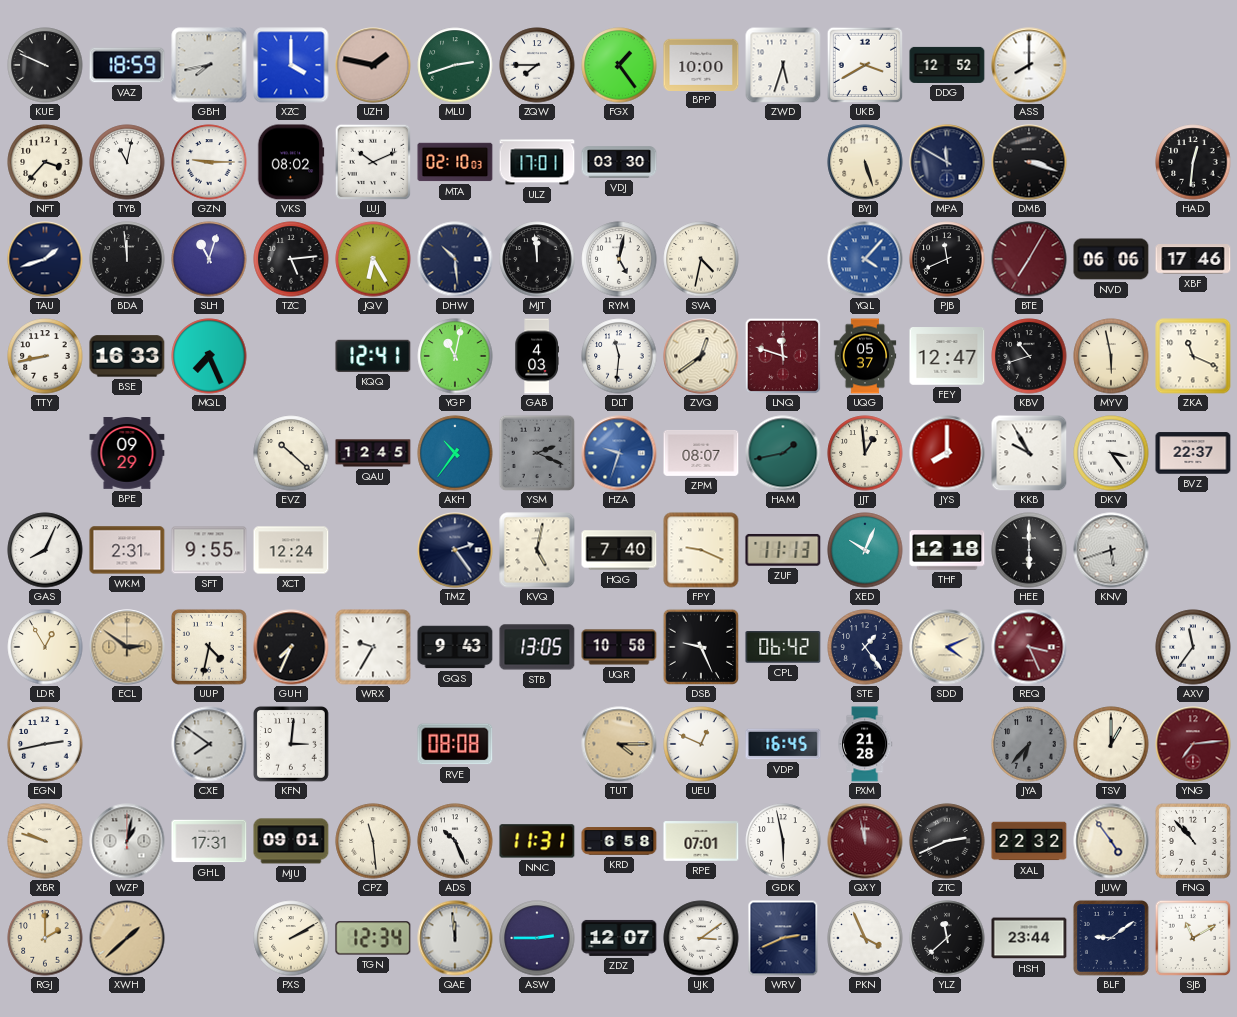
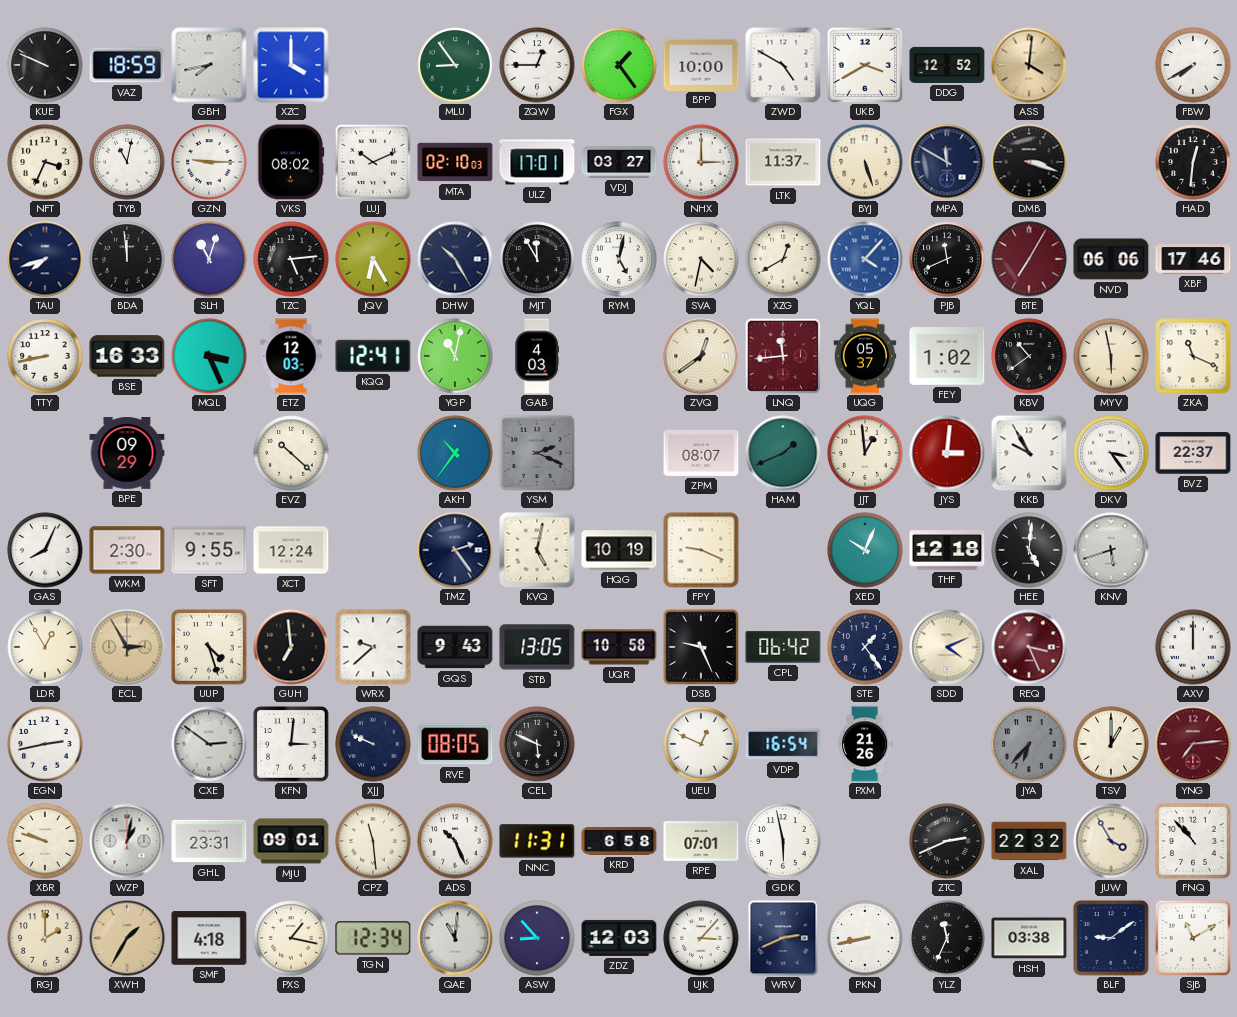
UZH: 1:47 -> none (373, 65)
MLU: 2:42 -> 8:54 (455, 65)
ZQW: 7:45 -> 12:45 (537, 65)
ZWD: 5:33 -> 4:50 (783, 65)
ASS: 8:00 -> 4:01 (1029, 65)
ASS dial: white -> champagne (1029, 65)
FBW: none -> 7:40 (1193, 65)
NFT: 3:37 -> 3:34 (45, 162)
VDJ: 03:30 -> 03:27 (619, 162)
NHX: none -> 3:00 (701, 162)
LTK: none -> 11:37 (783, 162)
TAU: 1:42 -> 7:42 (45, 259)
DHW: 10:29 -> 10:25 (455, 259)
MJT: 11:59 -> 11:55 (537, 259)
XZG: none -> 12:40 (783, 259)
MQL: 7:26 -> 3:26 (209, 356)
ETZ: none -> 12:03 (291, 356)
DLT: 11:31 -> none (619, 356)
LNQ: 11:48 -> 11:44 (783, 356)
FEY: 12:47 -> 1:02 (947, 356)
KBV: 10:42 -> 10:39 (1029, 356)
QAU: 12:45 -> none (373, 453)
HZA: 9:33 -> none (619, 453)
HAM: 1:43 -> 1:41 (783, 453)
JYS: 8:00 -> 3:01 (947, 453)
WKM: 2:31 -> 2:30 (127, 550)
HQG: 7:40 -> 10:19 (619, 550)
ZUF: 11:13 -> none (783, 550)
HEE: 6:00 -> 5:01 (1029, 550)
ECL: 2:51 -> 2:55 (127, 647)
UUP: 4:32 -> 4:27 (209, 647)
GUH: 7:34 -> 6:59 (291, 647)
WRX: 9:35 -> 9:38 (373, 647)
AXV: 11:36 -> 12:00 (1193, 647)
CXE: 7:51 -> 2:51 (209, 744)
XJJ: none -> 9:49 (373, 744)
RVE: 08:08 -> 08:05 (455, 744)
CEL: none -> 5:49 (537, 744)
TUT: 4:15 -> none (619, 744)
VDP: 16:45 -> 16:54 (783, 744)
PXM: 21:28 -> 21:26 (865, 744)
GHL: 17:31 -> 23:31 (209, 841)
QXY: 11:58 -> none (865, 841)
JUW: 4:54 -> 3:55 (1111, 841)
XWH: 1:38 -> 1:35 (127, 938)
SMF: none -> 4:18 (209, 938)
PXS: 2:10 -> 1:17 (291, 938)
QAE: 11:59 -> 11:01 (455, 938)
ASW: 2:45 -> 8:53 (537, 938)
ZDZ: 12:07 -> 12:03 (619, 938)
UJK: 3:09 -> 3:07 (701, 938)
PKN: 3:56 -> 8:43 (865, 938)
YLZ: 11:38 -> 11:34 (947, 938)
HSH: 23:44 -> 03:38 (1029, 938)
